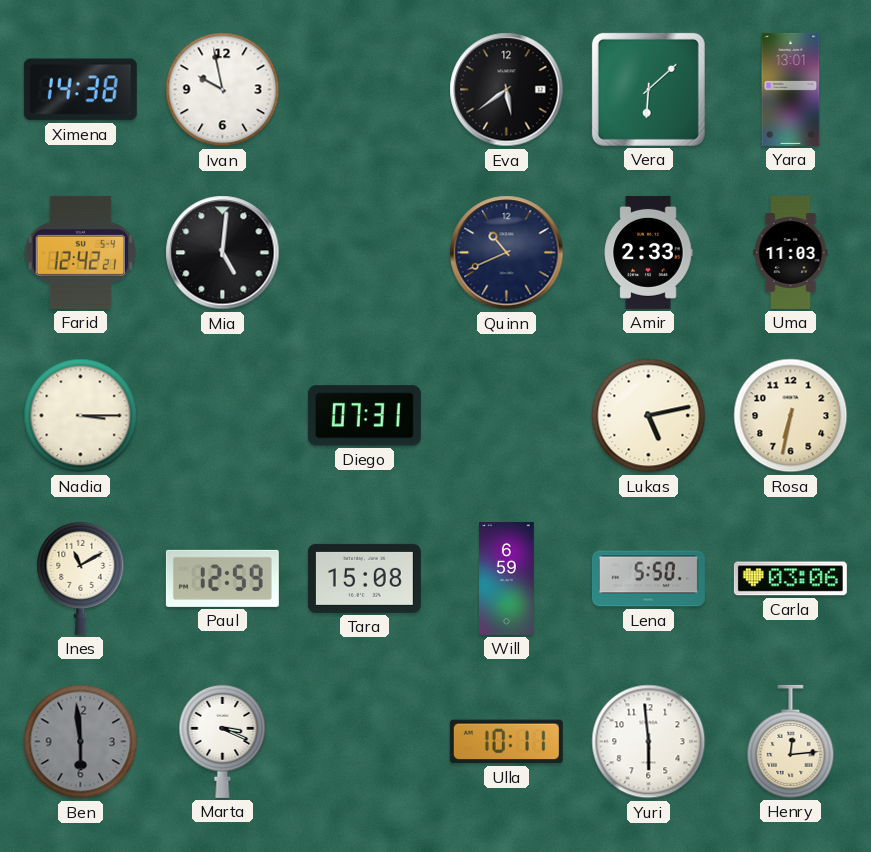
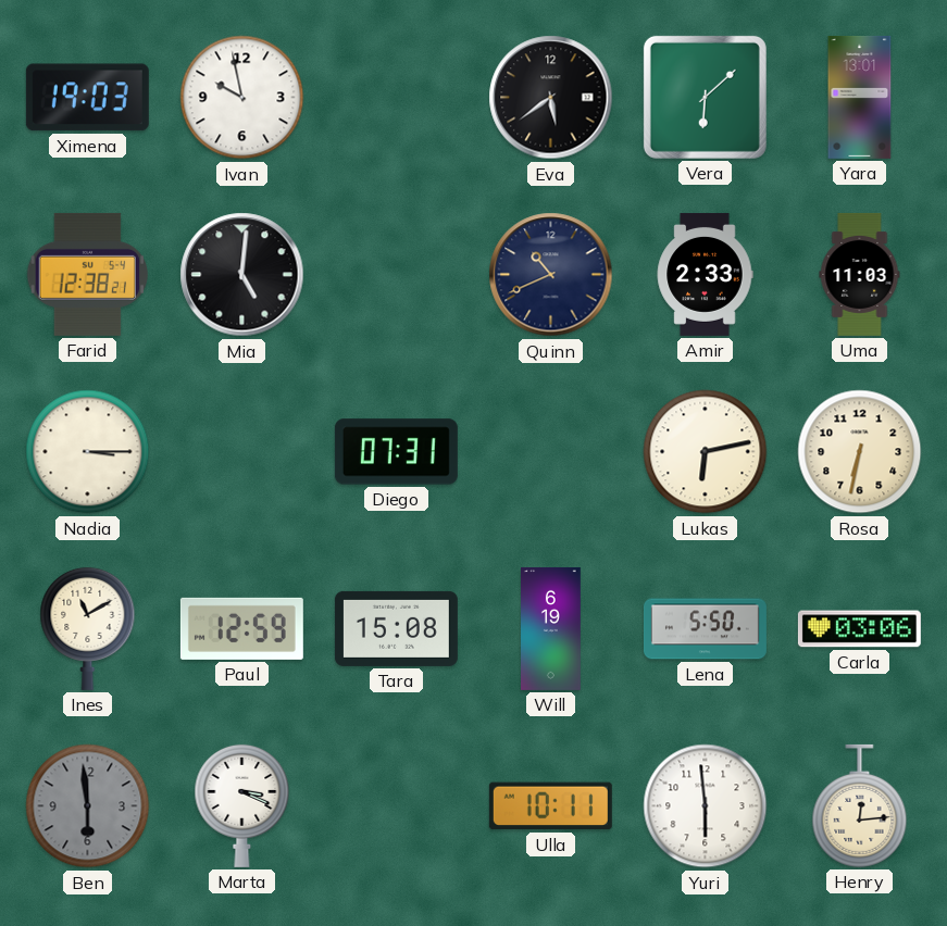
Ximena: 14:38 -> 19:03 (87, 98)
Farid: 12:42 -> 12:38 (88, 274)
Lukas: 5:13 -> 6:13 (706, 452)
Will: 6:59 -> 6:19 (551, 628)
